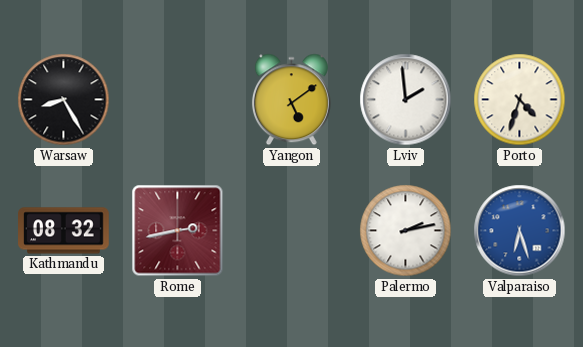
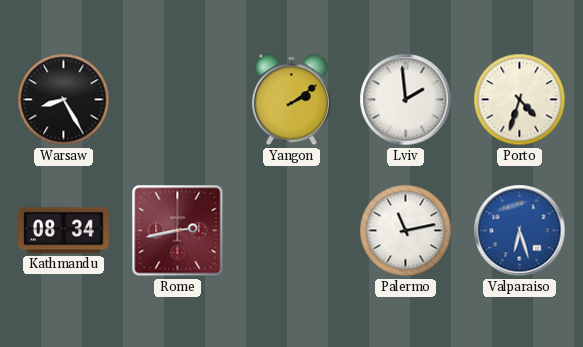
Yangon: 5:09 -> 2:09 (291, 100)
Kathmandu: 08:32 -> 08:34 (64, 231)
Palermo: 2:13 -> 11:13 (406, 231)
